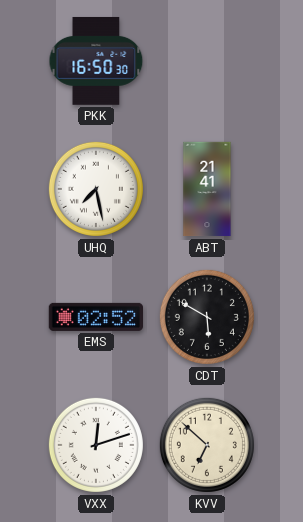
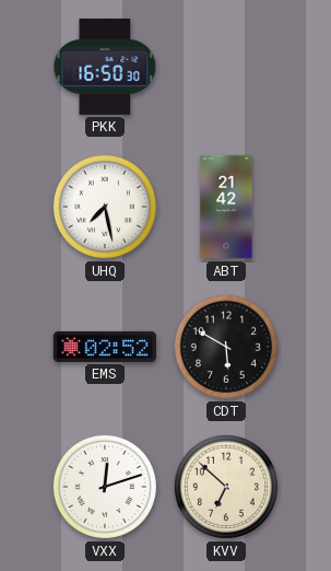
ABT: 21:41 -> 21:42 (226, 207)
